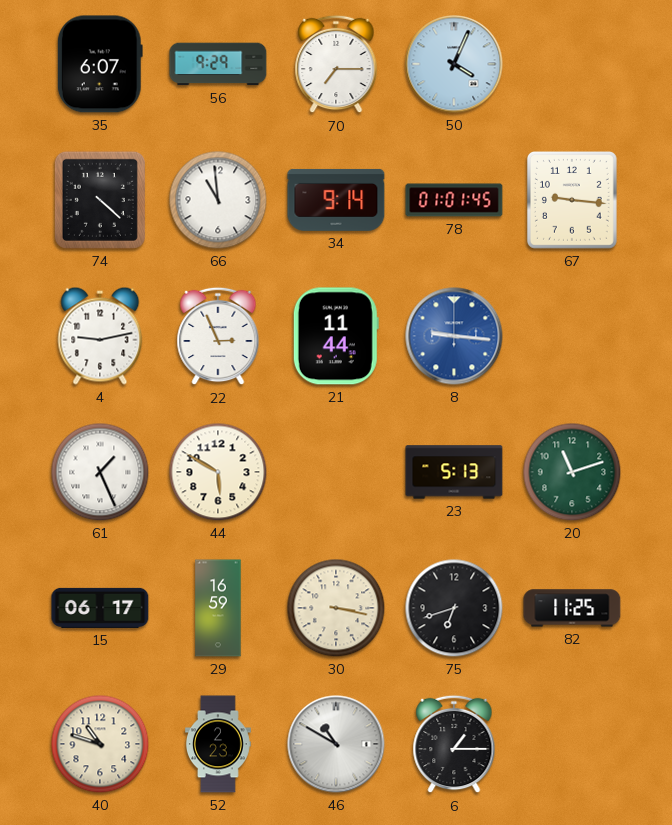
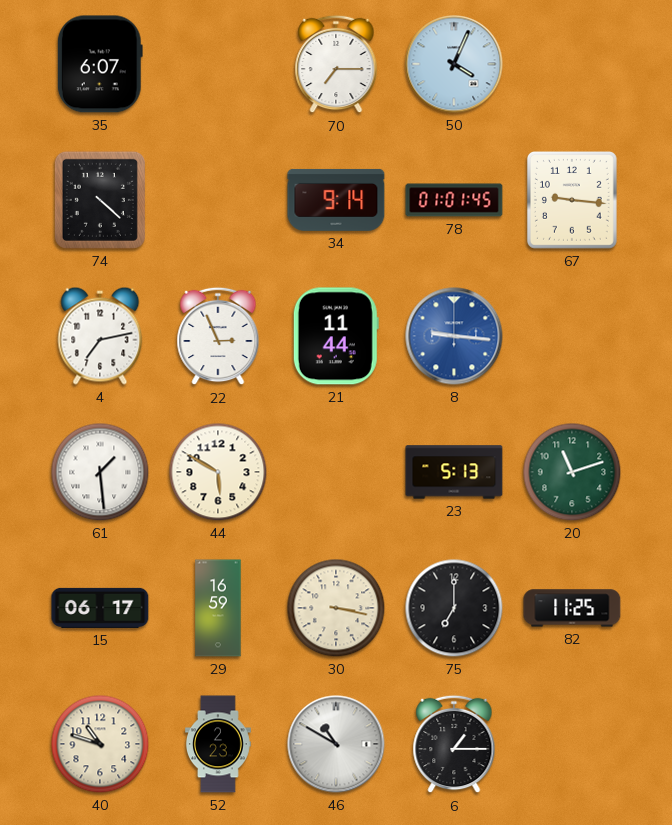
56: 9:29 -> none (218, 64)
66: 10:59 -> none (218, 200)
4: 9:13 -> 7:13 (100, 336)
61: 1:26 -> 1:29 (100, 472)
75: 6:42 -> 7:00 (454, 608)
